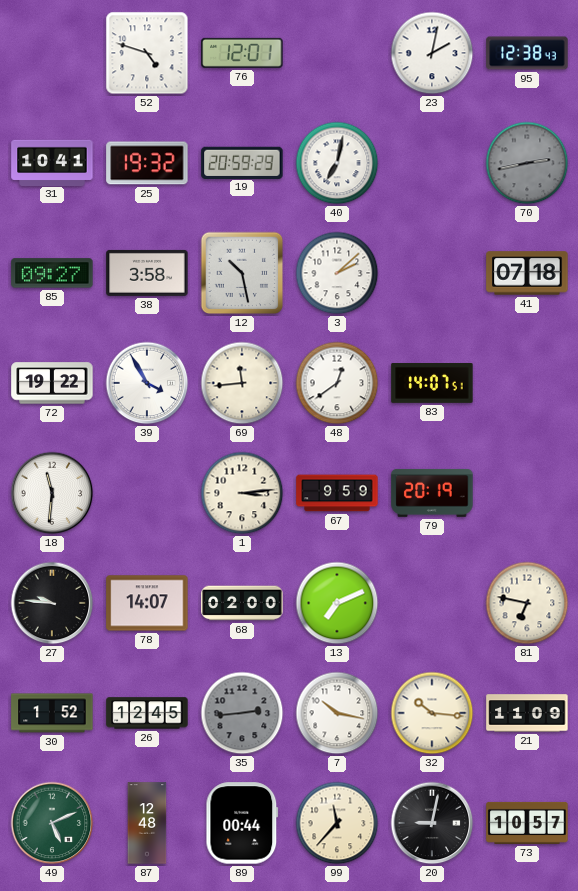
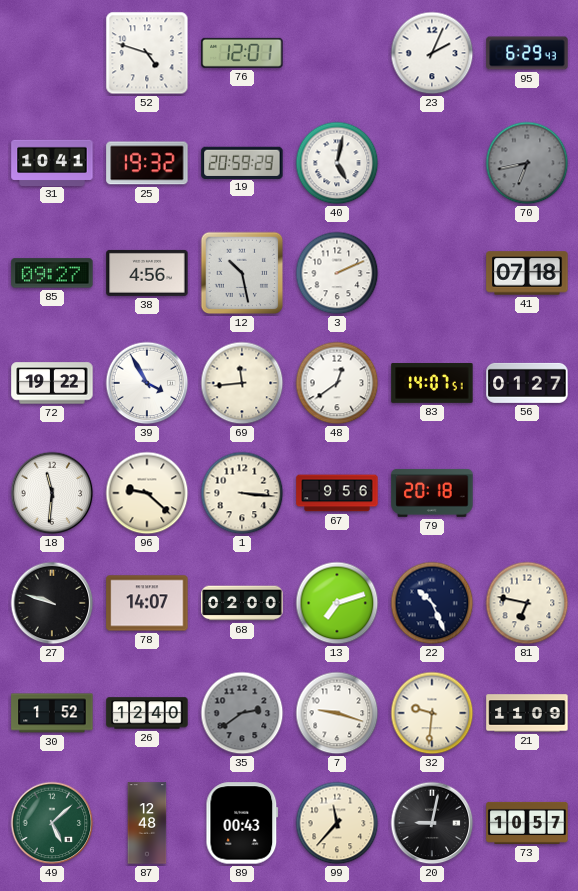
23: 2:02 -> 2:04 (432, 53)
95: 12:38 -> 6:29 (527, 53)
40: 7:02 -> 5:02 (337, 163)
70: 2:43 -> 6:43 (527, 163)
38: 3:58 -> 4:56 (147, 273)
3: 2:08 -> 2:11 (337, 273)
56: none -> 01:27 (527, 383)
96: none -> 9:22 (147, 493)
1: 3:14 -> 3:16 (242, 493)
67: 9:59 -> 9:56 (337, 493)
79: 20:19 -> 20:18 (432, 493)
27: 9:46 -> 9:48 (52, 603)
13: 7:11 -> 7:12 (337, 603)
22: none -> 10:26 (432, 603)
26: 12:45 -> 12:40 (147, 713)
35: 2:44 -> 2:39 (242, 713)
7: 10:17 -> 9:18 (337, 713)
32: 10:16 -> 9:31 (432, 713)
49: 5:11 -> 5:08 (52, 823)
89: 00:44 -> 00:43 (242, 823)
